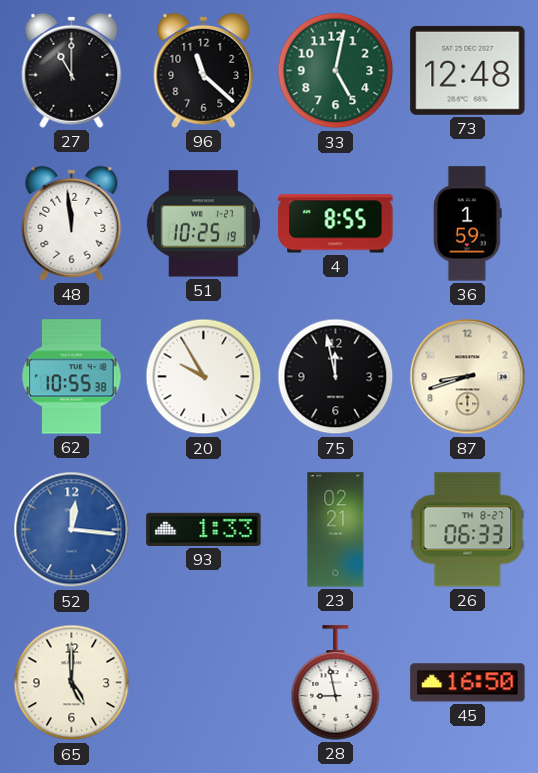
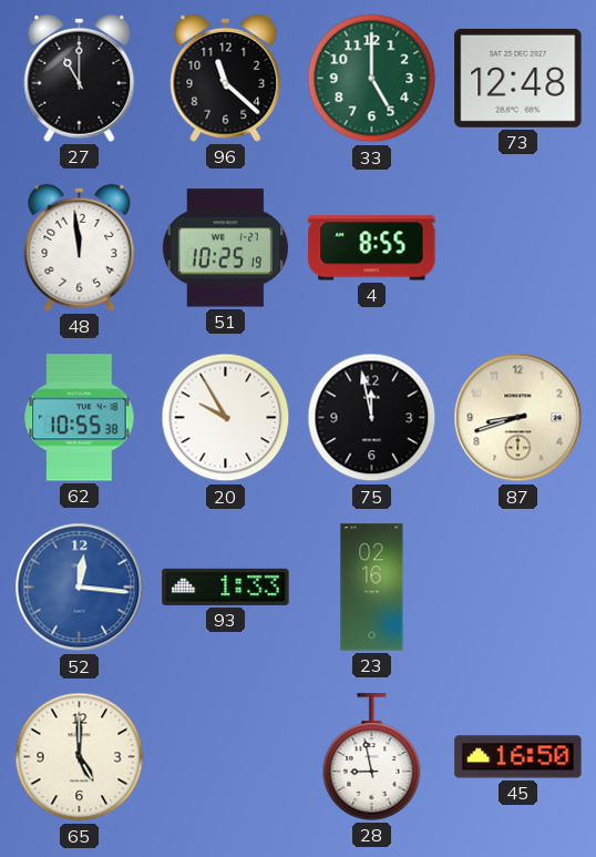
33: 5:02 -> 5:00 (372, 79)
36: 1:59 -> none (467, 224)
23: 02:21 -> 02:16 (372, 588)
26: 06:33 -> none (468, 530)
